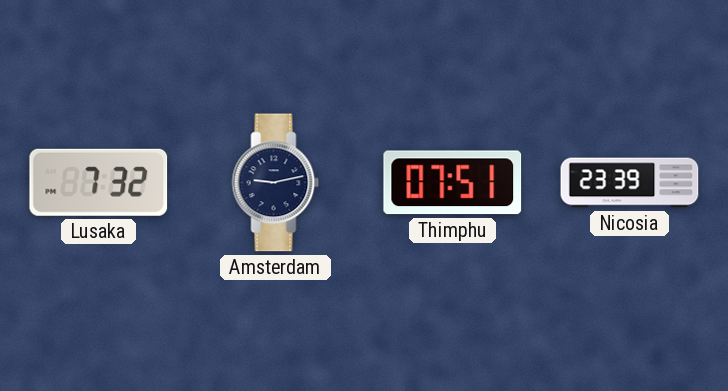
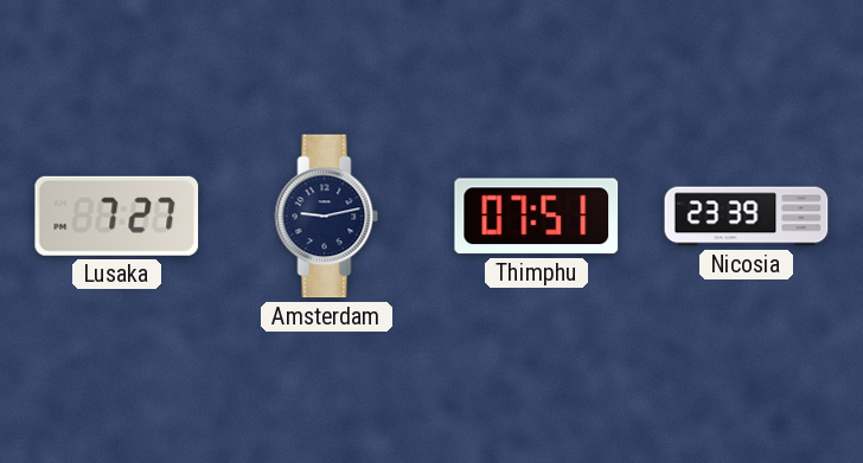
Lusaka: 7:32 -> 7:27 (117, 216)
